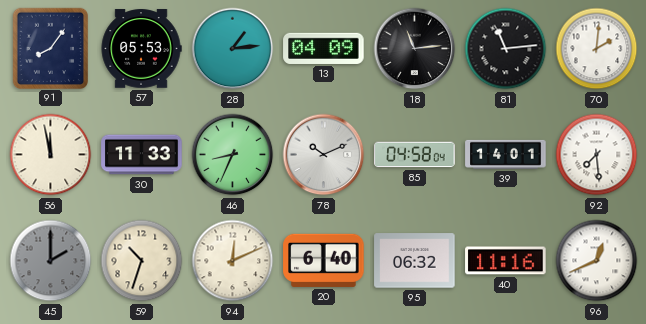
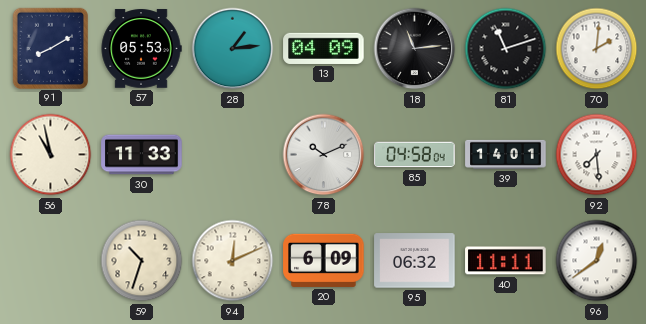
91: 8:06 -> 8:10 (50, 48)
81: 11:14 -> 11:12 (506, 49)
56: 11:58 -> 10:58 (51, 155)
46: 8:34 -> none (233, 155)
45: 2:00 -> none (51, 261)
20: 6:40 -> 6:09 (324, 260)
40: 11:16 -> 11:11 (506, 261)
96: 12:41 -> 12:39 (597, 261)
